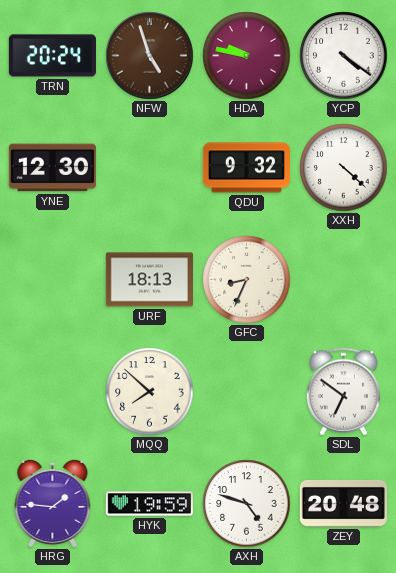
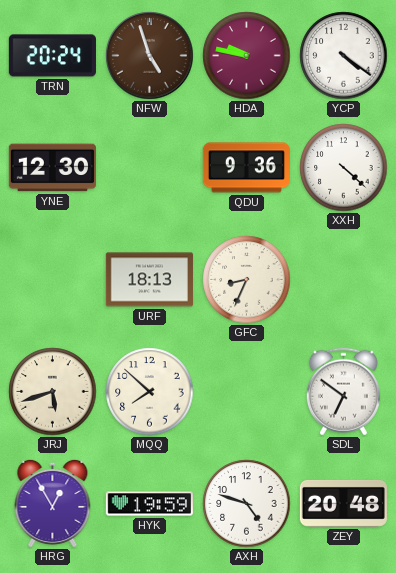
QDU: 9:32 -> 9:36 (246, 168)
JRJ: none -> 5:42 (53, 392)
HRG: 1:46 -> 12:55 (53, 503)
